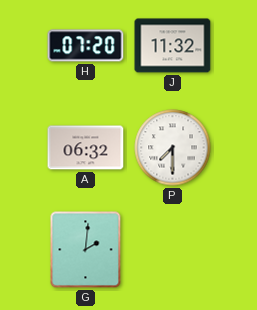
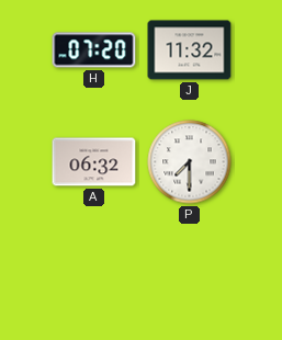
G: 2:01 -> none (86, 250)
